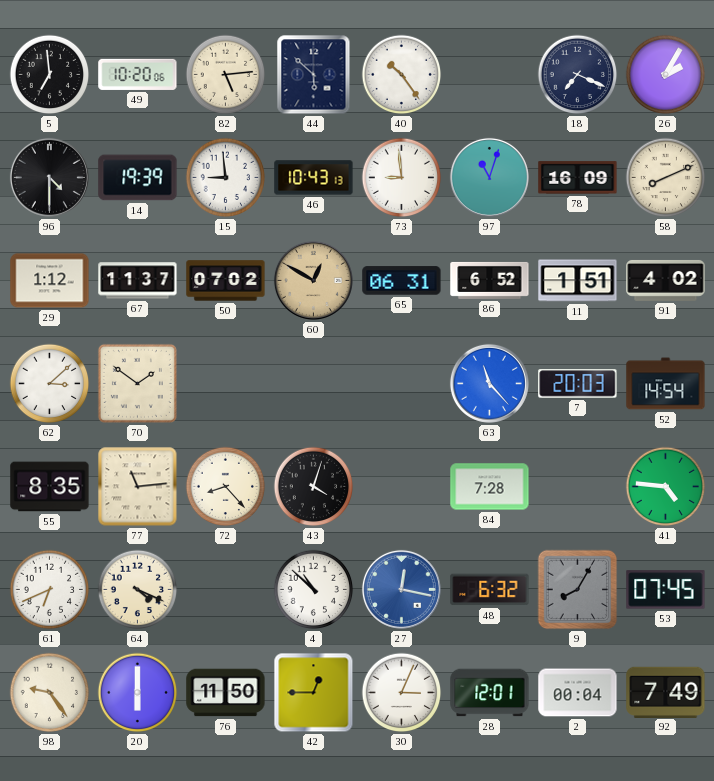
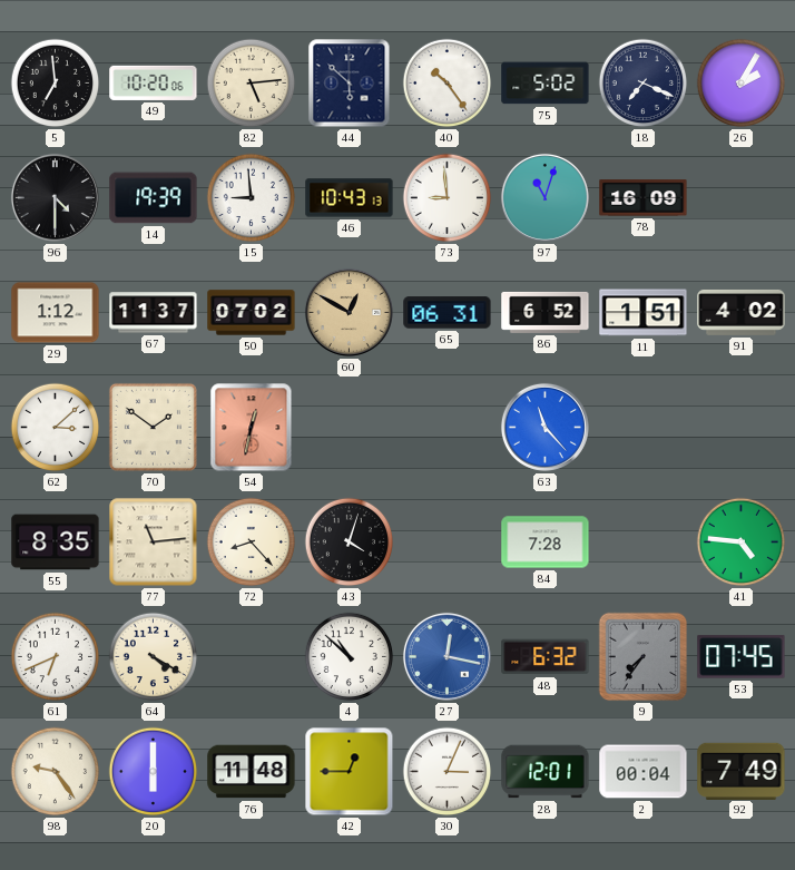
75: none -> 5:02 (546, 84)
58: 8:11 -> none (666, 178)
54: none -> 12:32 (252, 428)
7: 20:03 -> none (578, 384)
52: 14:54 -> none (666, 384)
64: 4:19 -> 4:20 (154, 657)
9: 8:05 -> 7:36 (644, 657)
76: 11:50 -> 11:48 (252, 772)
